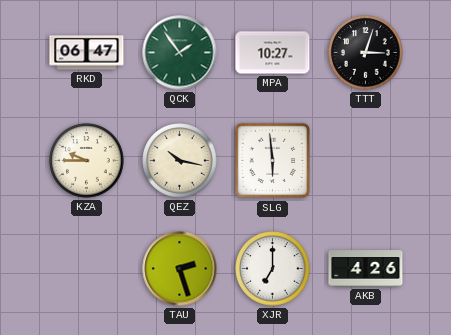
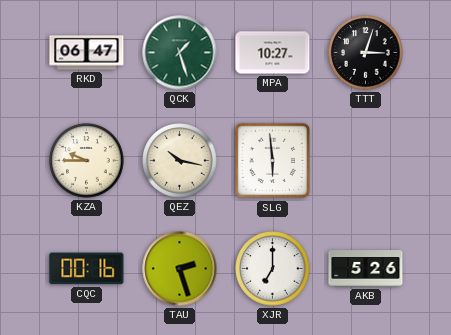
QCK: 1:54 -> 1:27 (180, 53)
CQC: none -> 00:16 (87, 269)
AKB: 4:26 -> 5:26 (366, 269)
